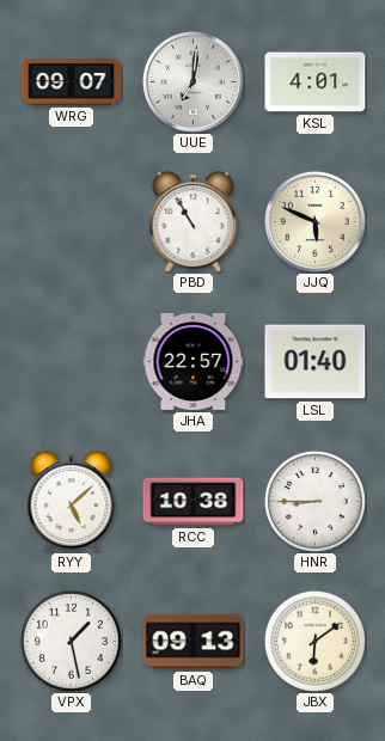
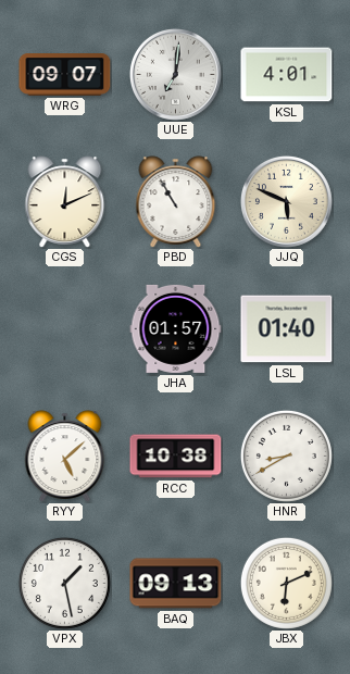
CGS: none -> 12:11 (65, 202)
JHA: 22:57 -> 01:57 (176, 328)
HNR: 8:45 -> 8:40 (286, 455)
JBX: 6:09 -> 6:11 (286, 583)
